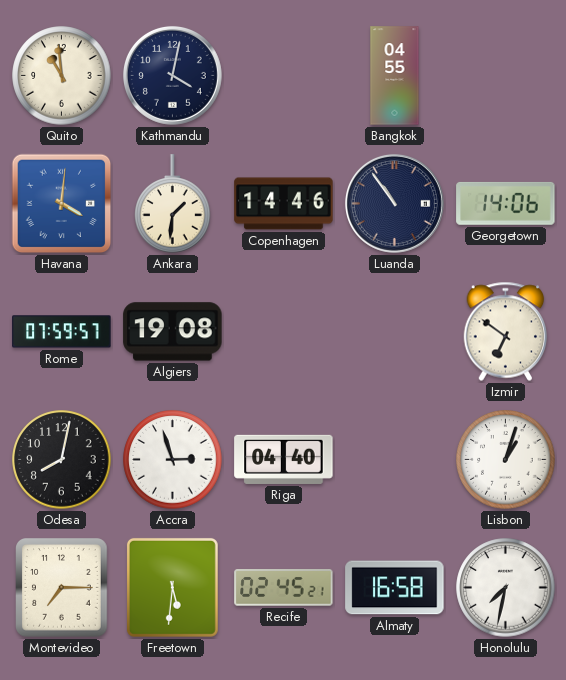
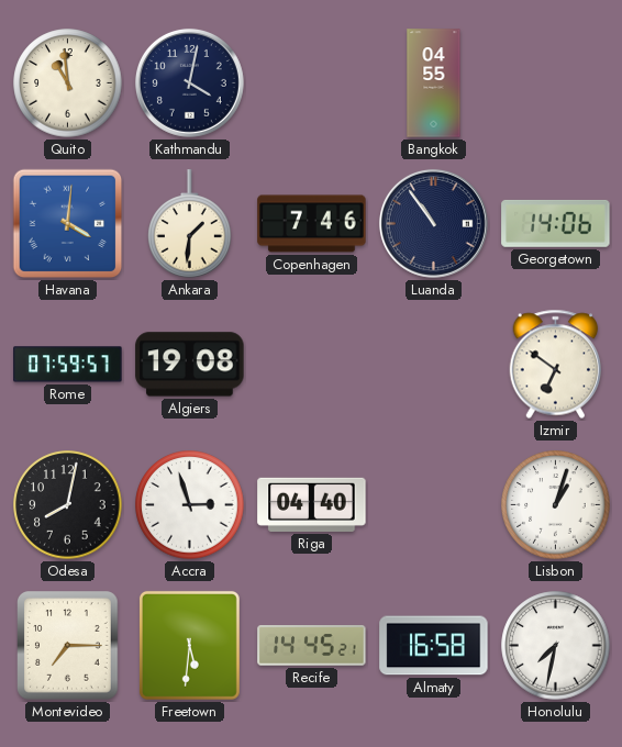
Copenhagen: 14:46 -> 7:46 (312, 224)
Recife: 02:45 -> 14:45 (312, 646)
